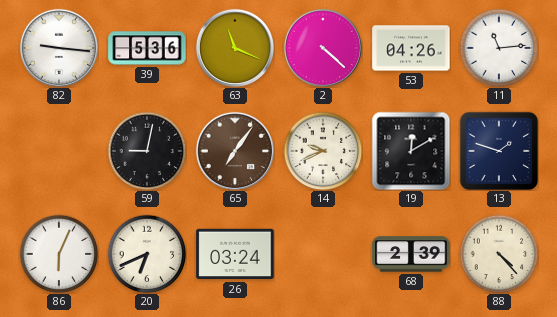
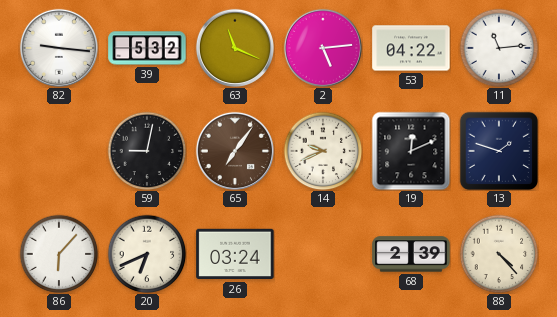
39: 5:36 -> 5:32 (147, 48)
2: 4:22 -> 5:14 (323, 48)
53: 04:26 -> 04:22 (411, 48)
19: 12:10 -> 12:11 (411, 151)
86: 6:04 -> 6:07 (59, 254)
